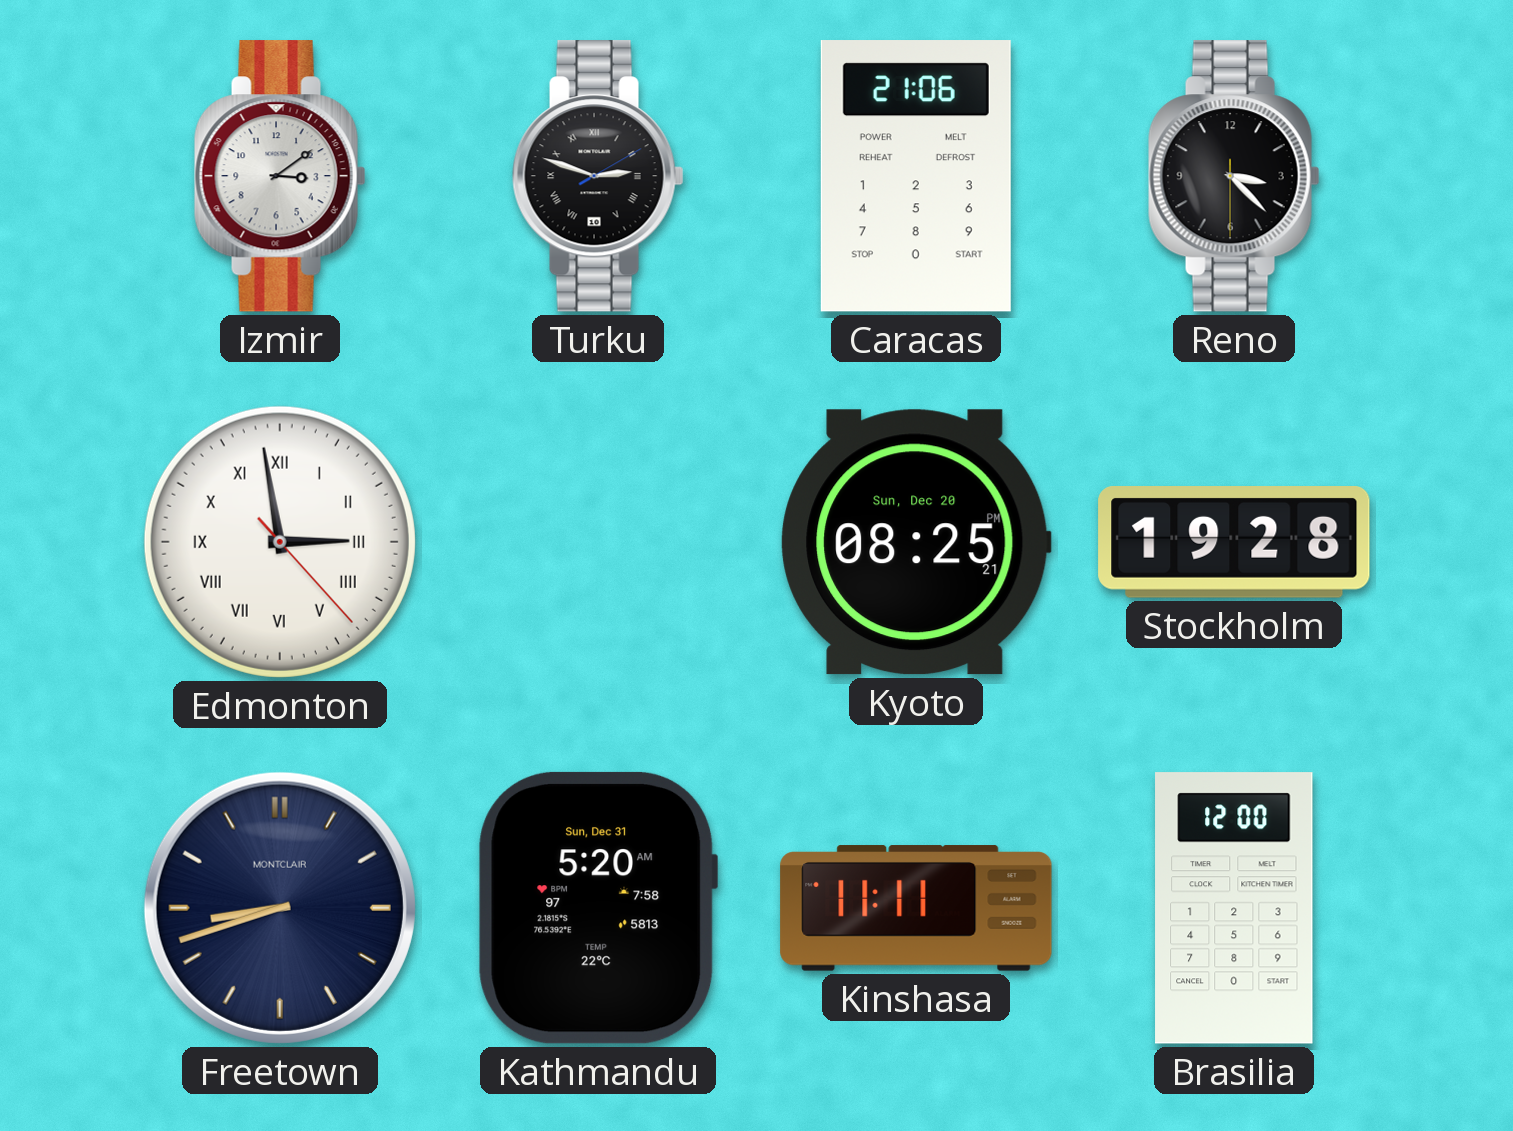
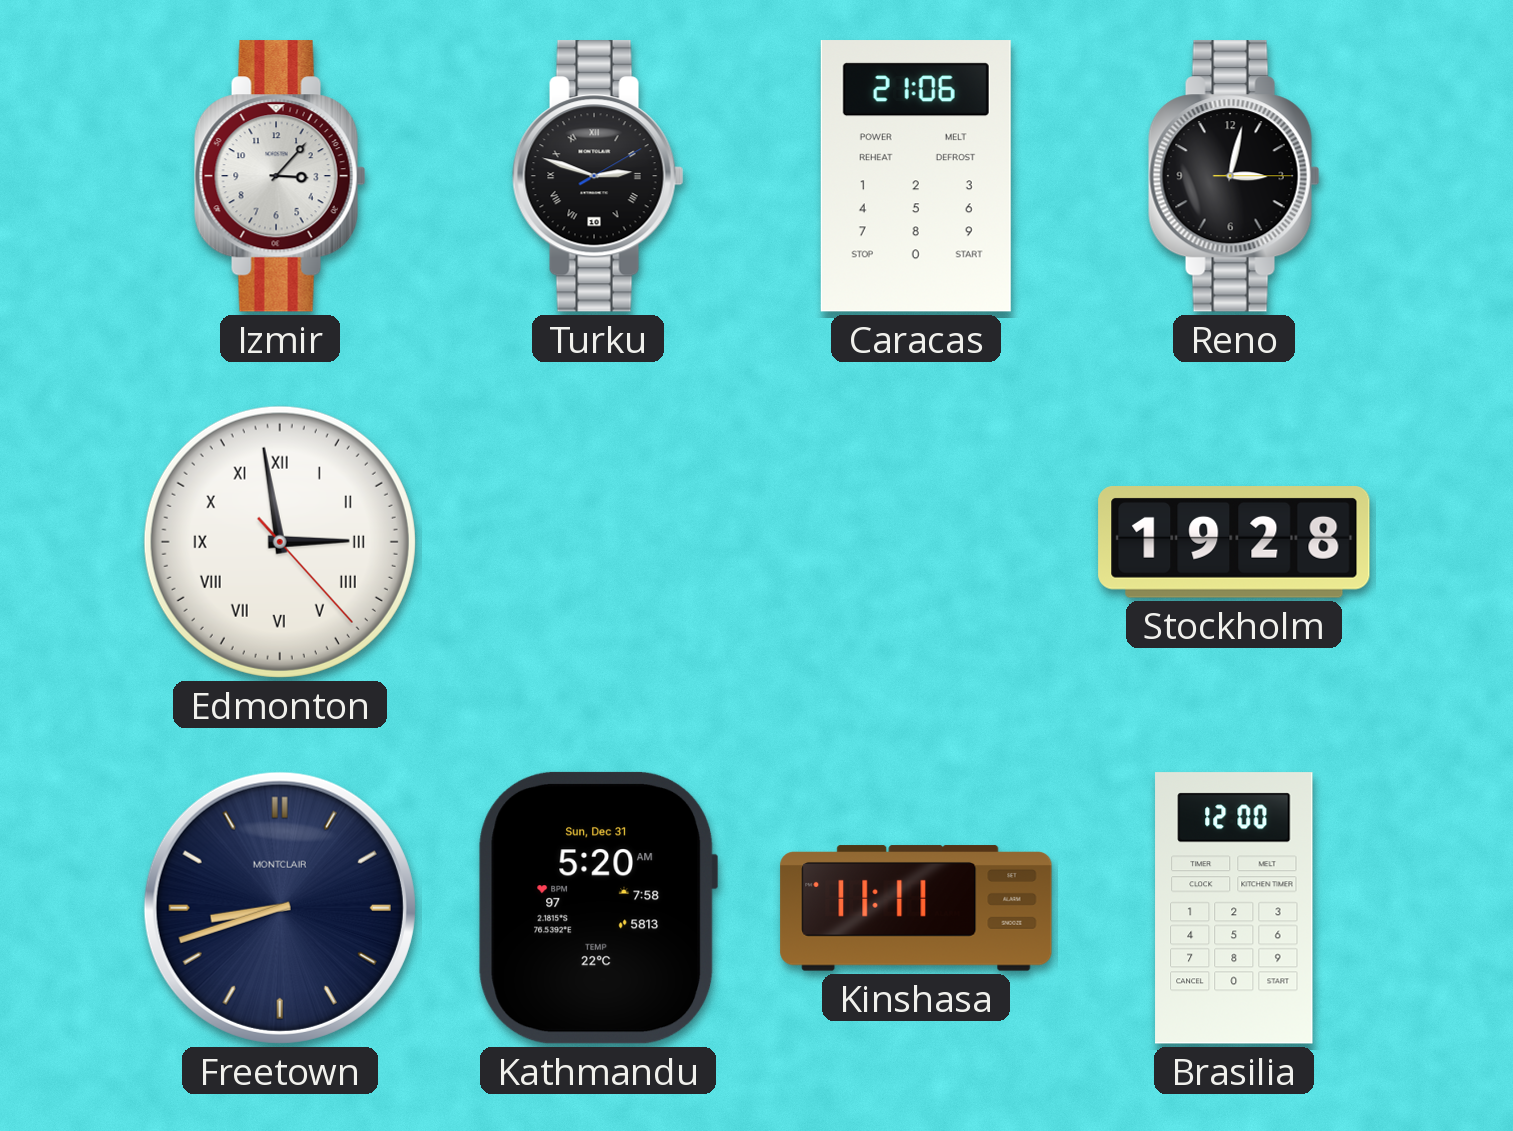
Izmir: 3:09 -> 3:07 (280, 176)
Reno: 3:22 -> 3:02 (1234, 176)
Kyoto: 08:25 -> none (916, 542)
